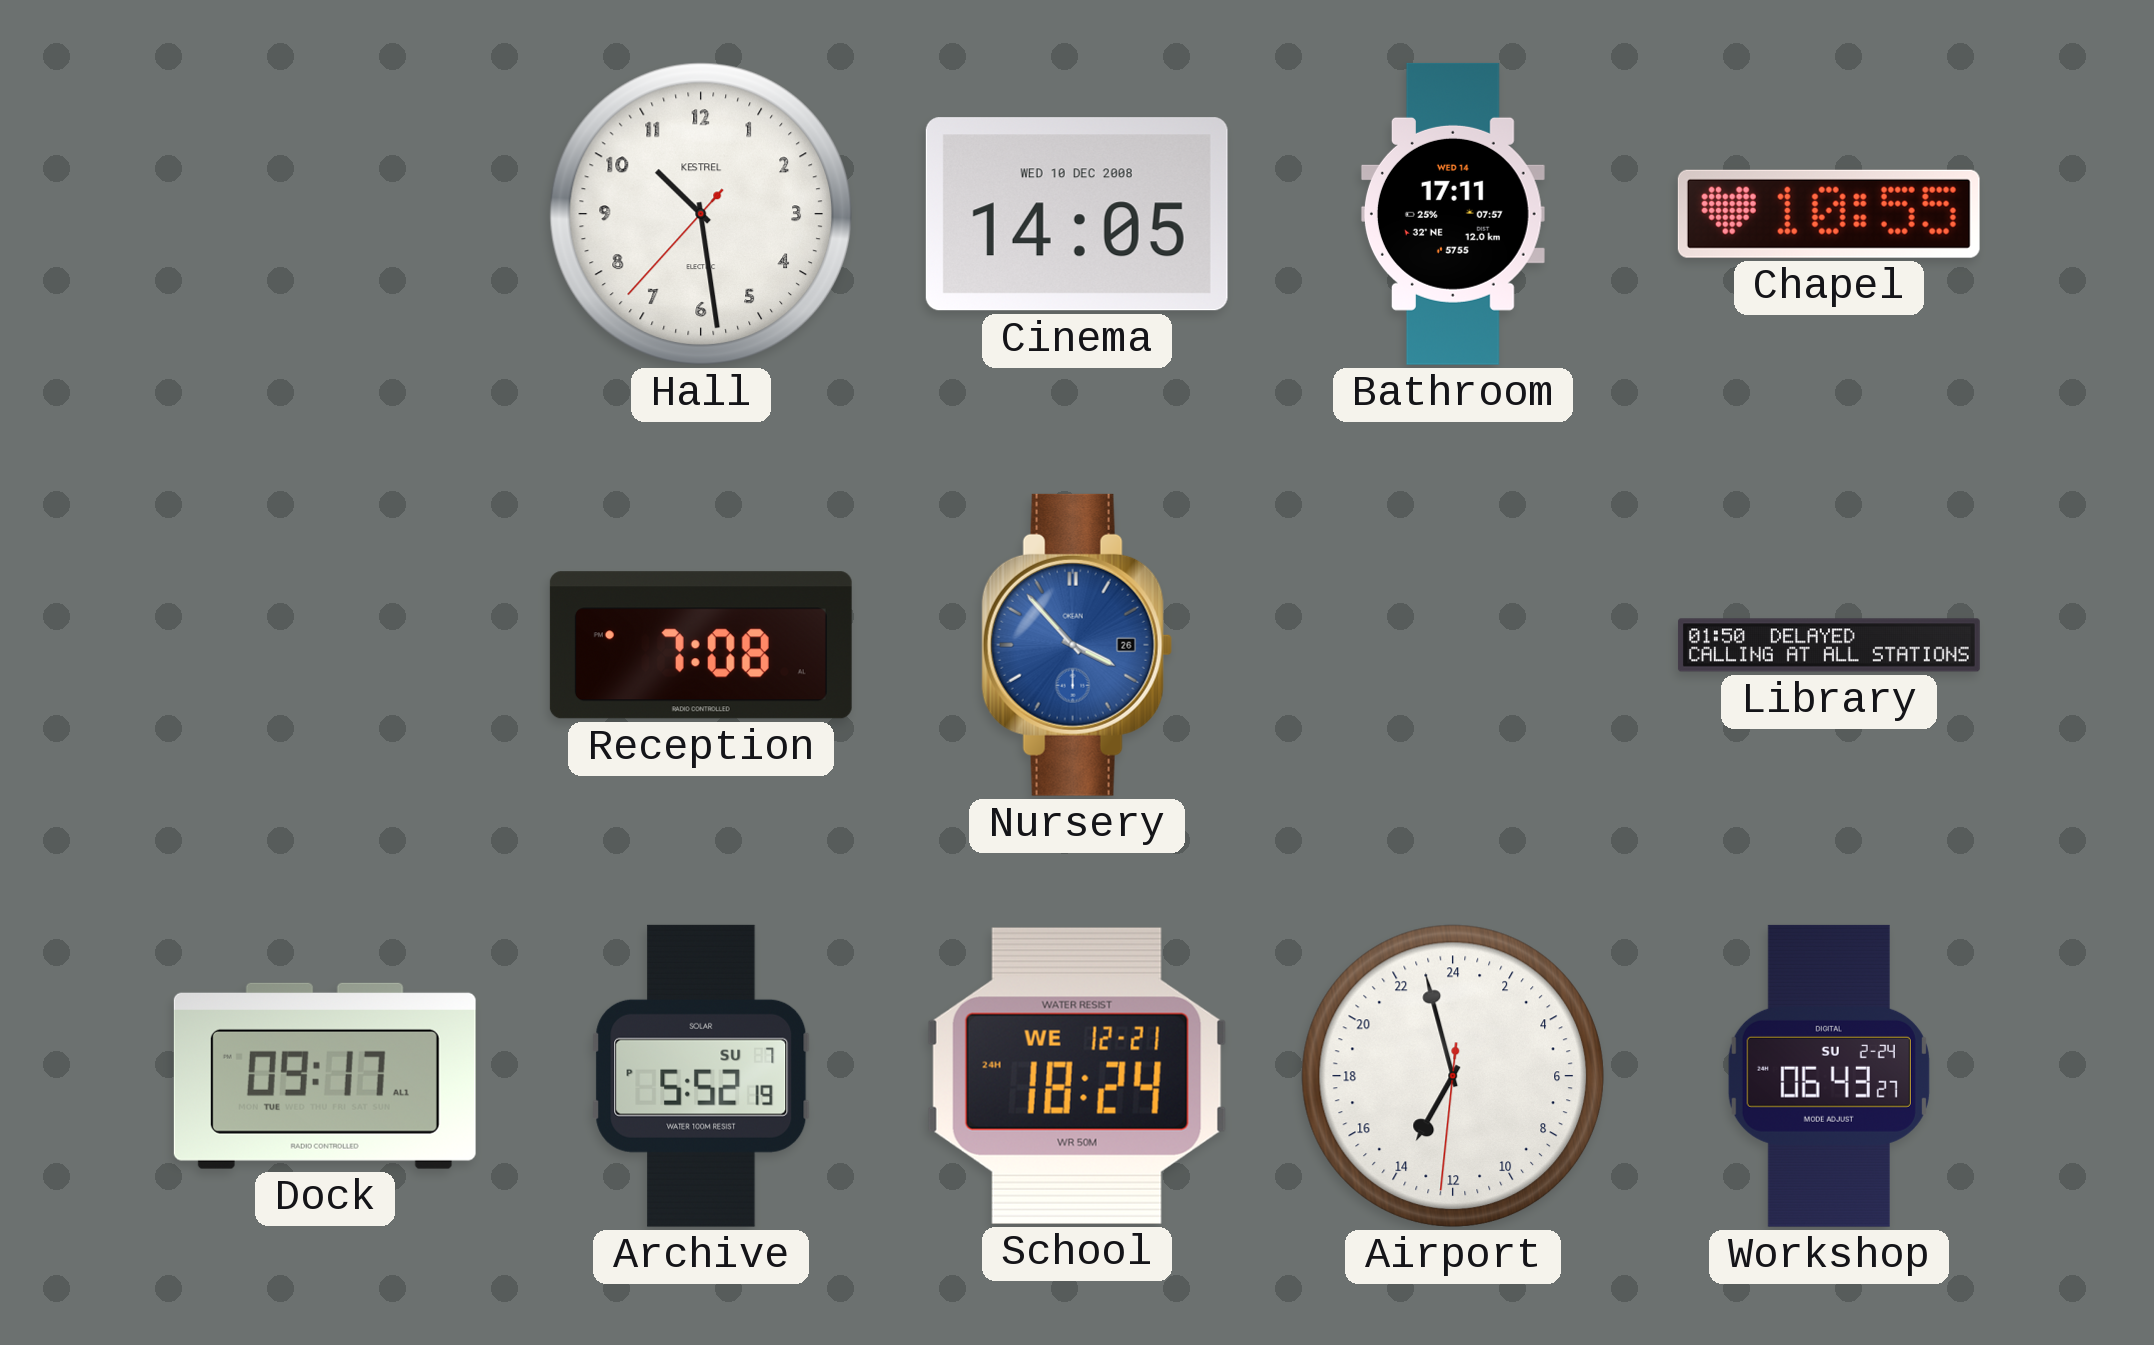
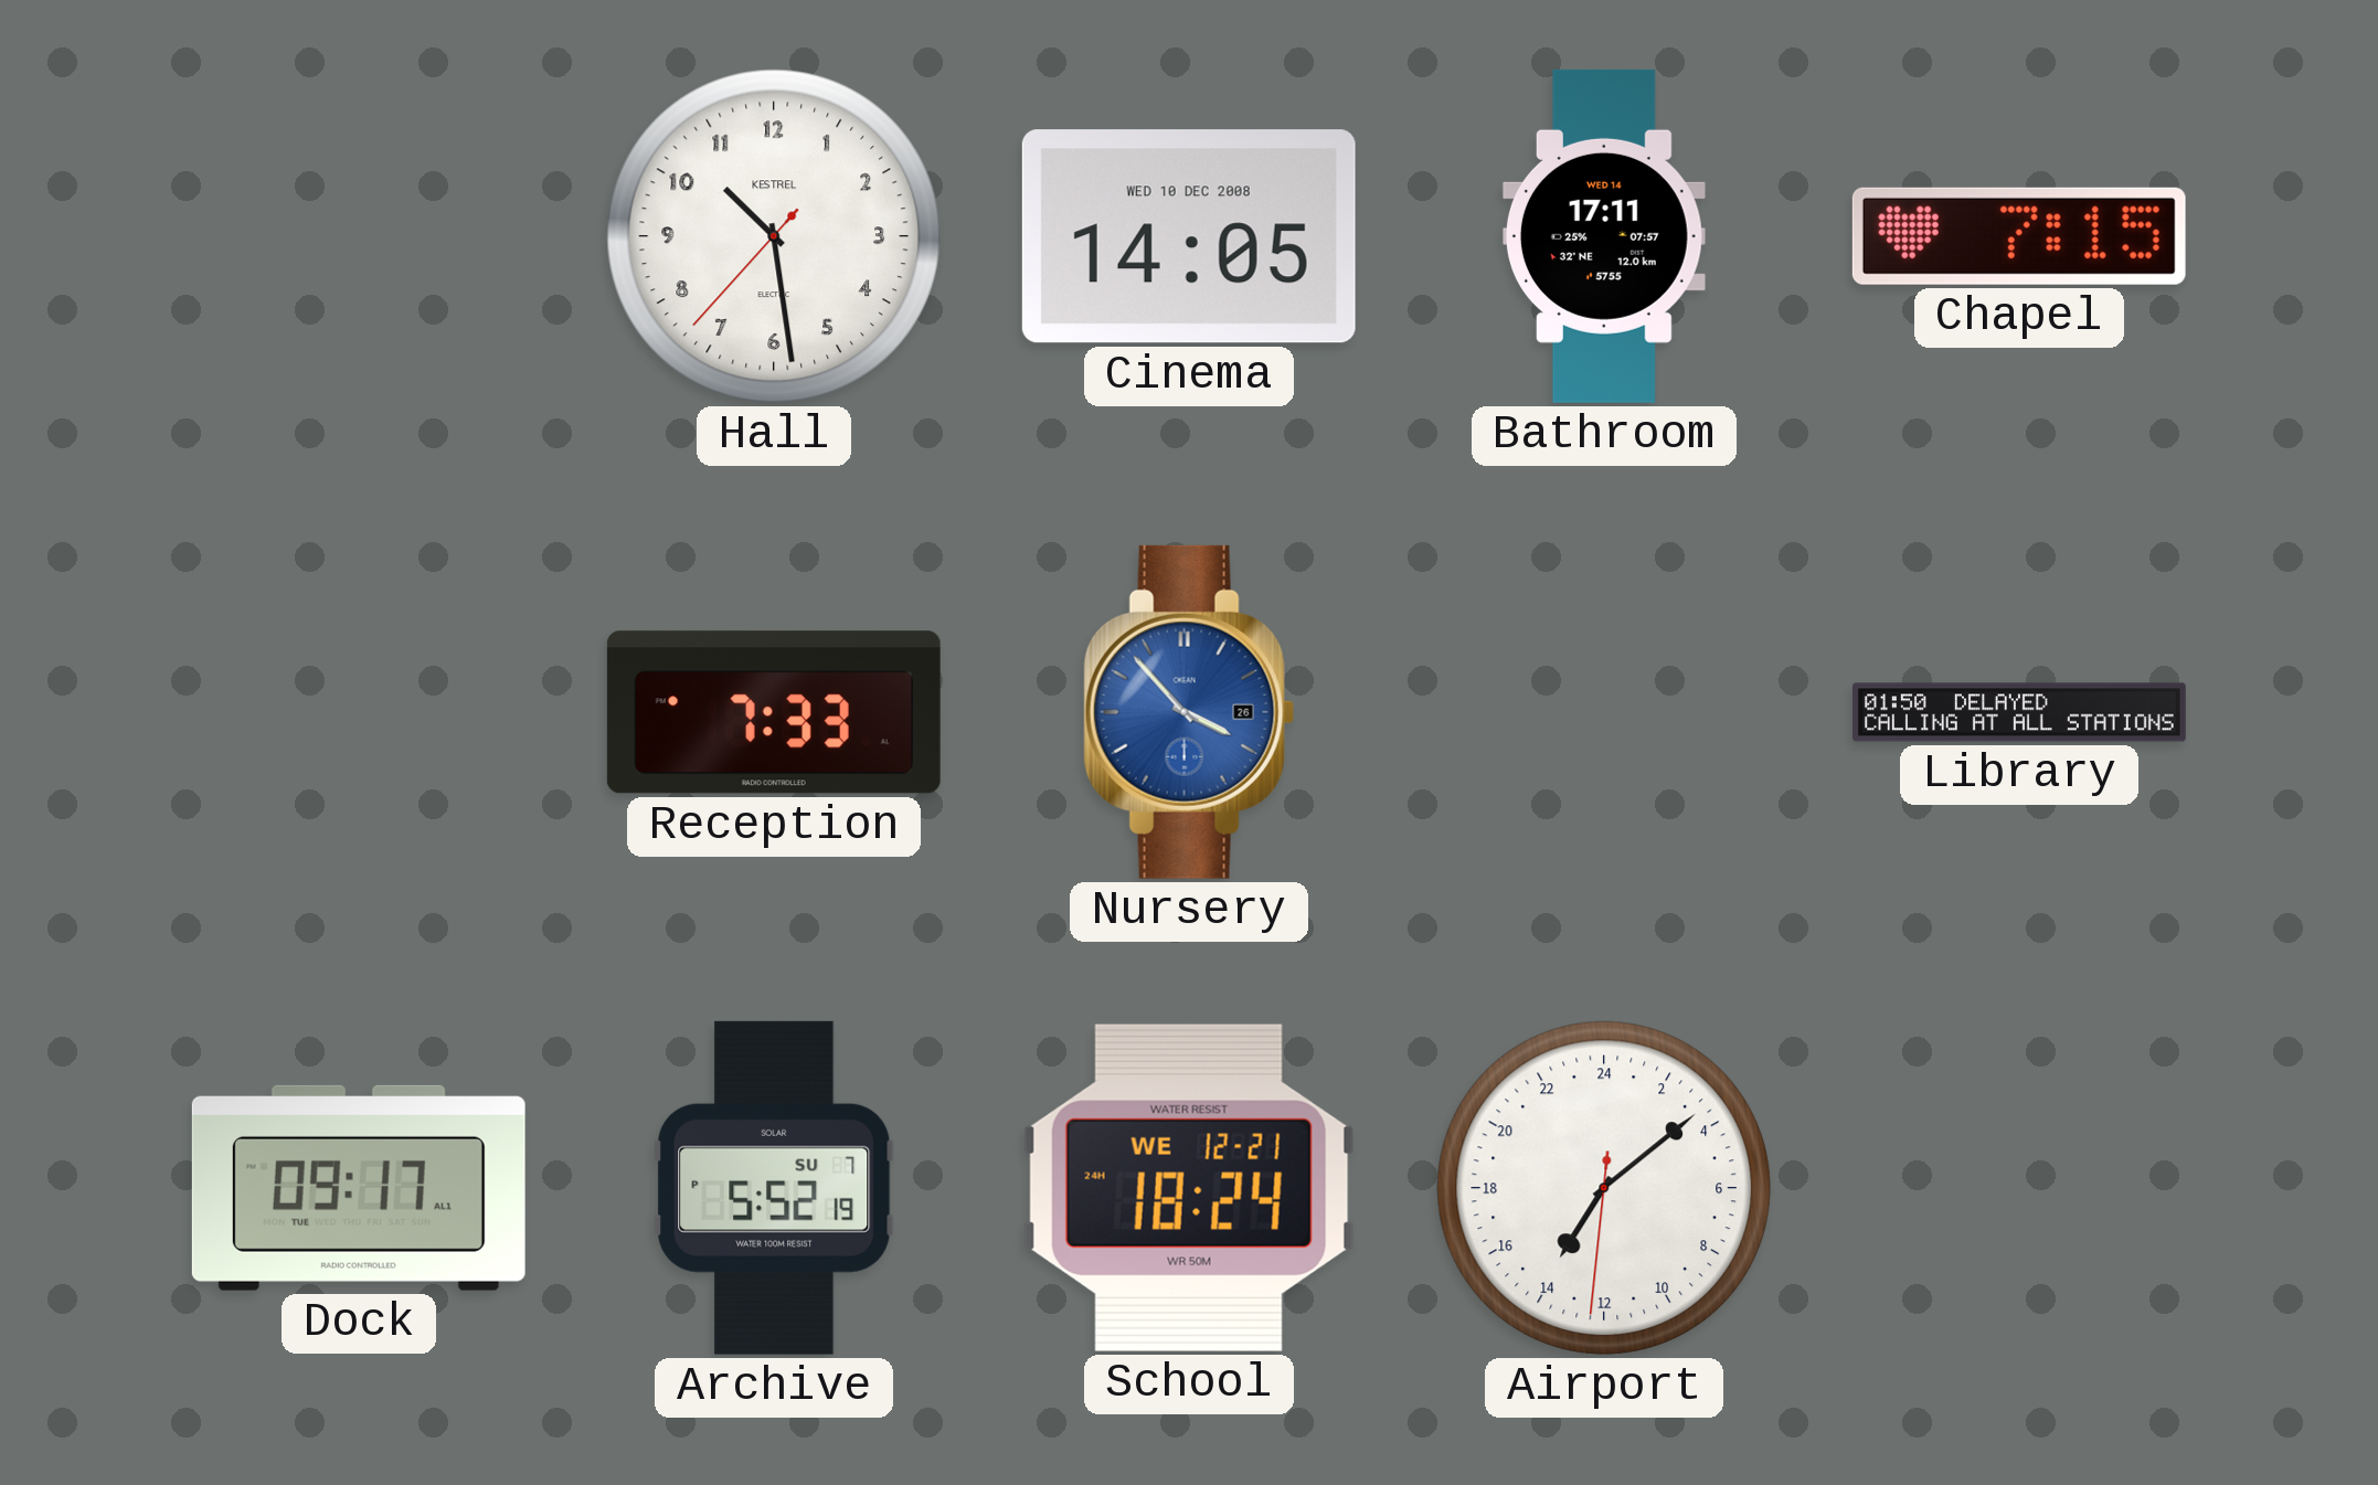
Chapel: 10:55 -> 7:15 (2019, 236)
Reception: 7:08 -> 7:33 (774, 712)
Airport: 13:57 -> 14:08 (1604, 1188)
Workshop: 06:43 -> none (1829, 1076)
